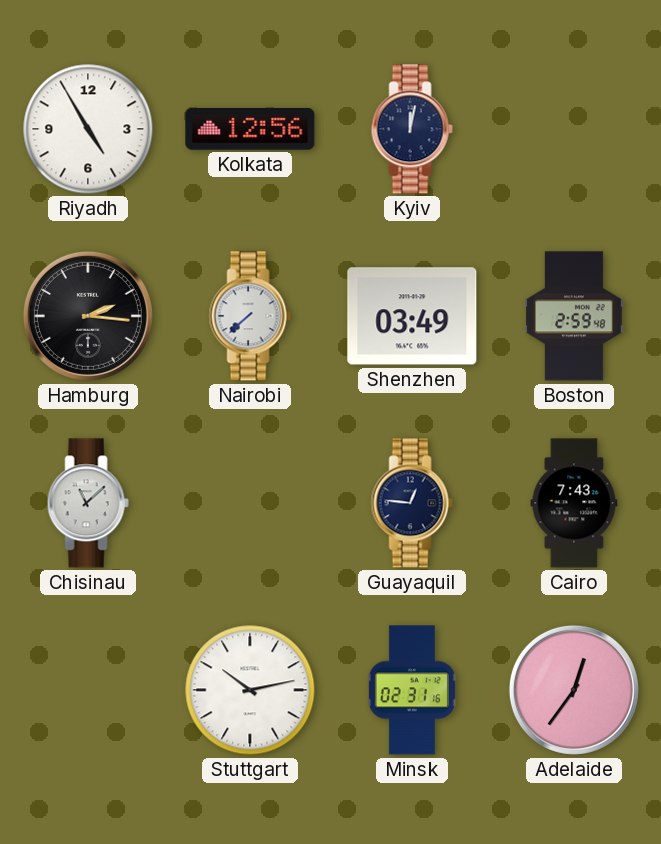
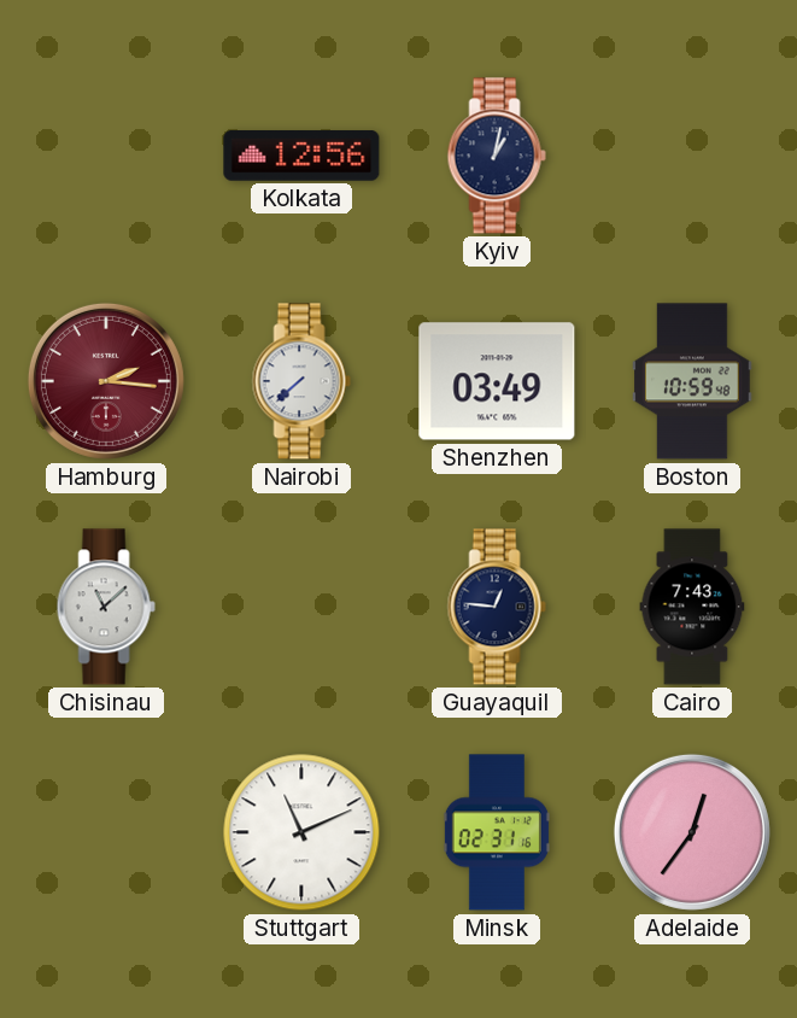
Riyadh: 4:55 -> none (88, 129)
Kyiv: 12:02 -> 1:02 (497, 156)
Hamburg dial: black -> burgundy (106, 381)
Boston: 2:59 -> 10:59 (693, 381)
Stuttgart: 10:13 -> 11:11 (301, 832)
